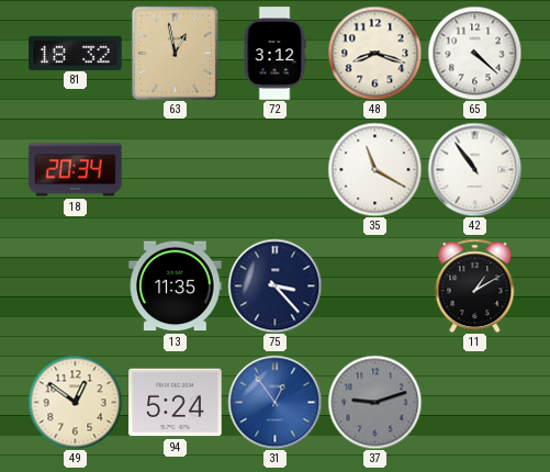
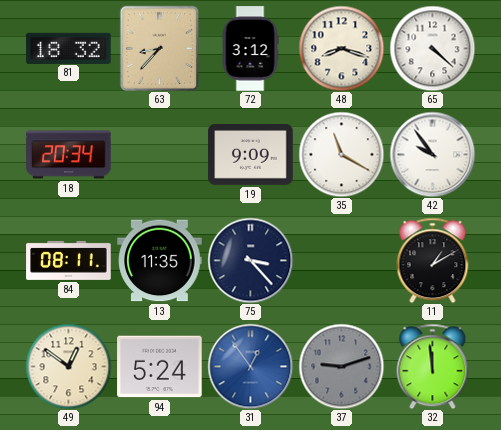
63: 12:58 -> 8:37 (159, 48)
19: none -> 9:09 (251, 155)
42: 10:54 -> 9:54 (432, 154)
84: none -> 08:11 (69, 260)
32: none -> 11:59 (433, 366)
